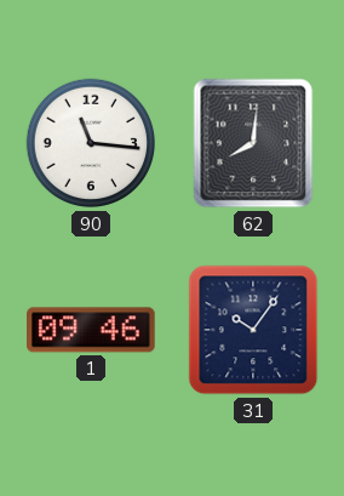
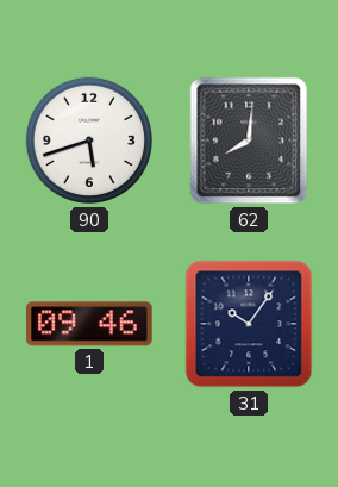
90: 11:16 -> 5:42 (89, 141)
